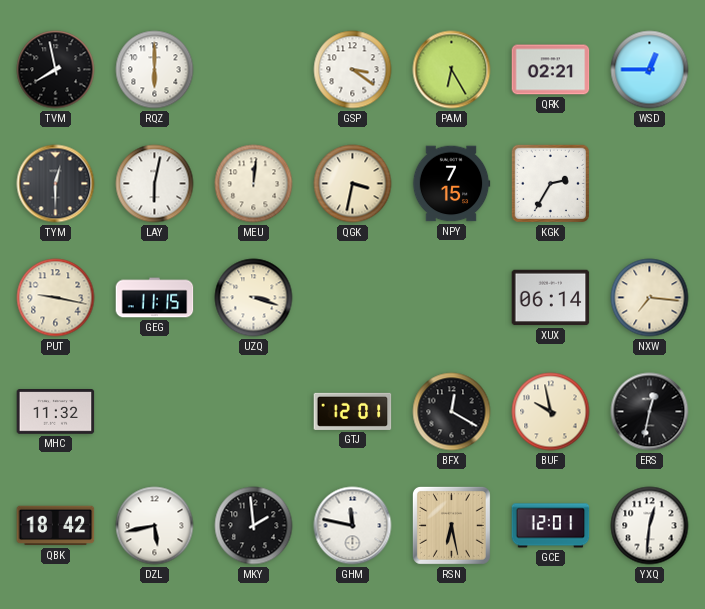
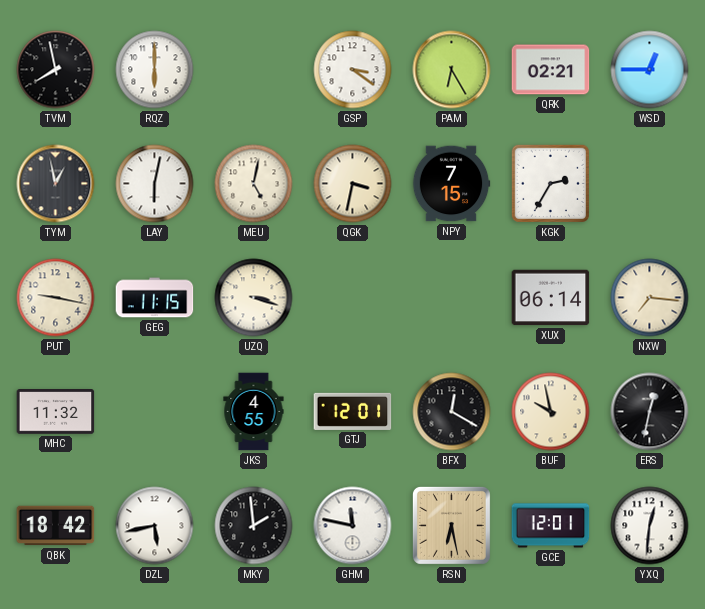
TYM: 12:30 -> 12:58 (56, 184)
MEU: 12:01 -> 5:02 (254, 184)
JKS: none -> 4:55 (254, 412)
